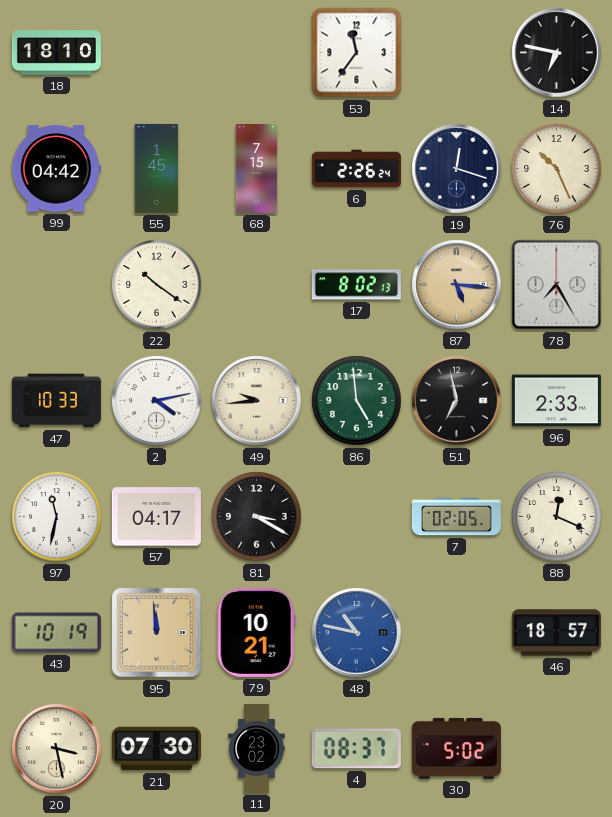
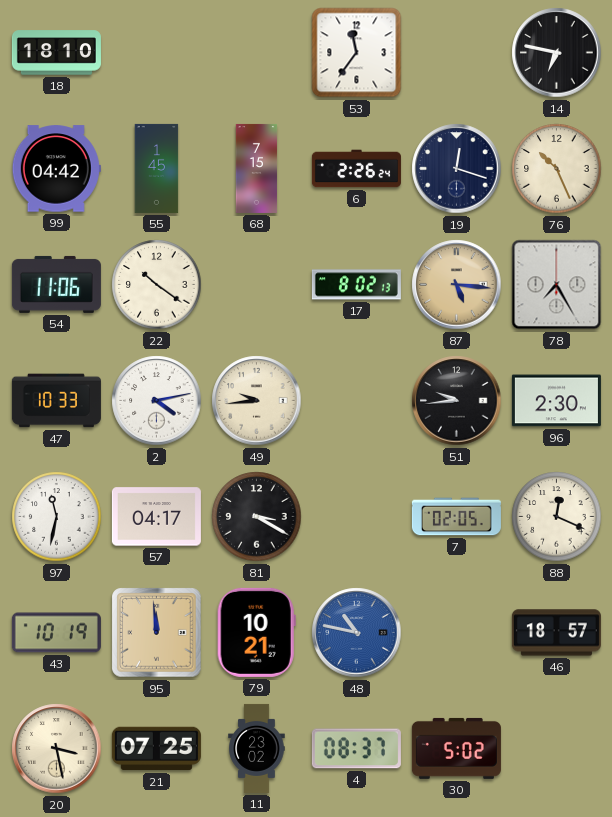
54: none -> 11:06 (56, 284)
86: 4:59 -> none (357, 401)
51: 6:58 -> 9:44 (457, 401)
96: 2:33 -> 2:30 (556, 401)
21: 07:30 -> 07:25 (156, 749)
